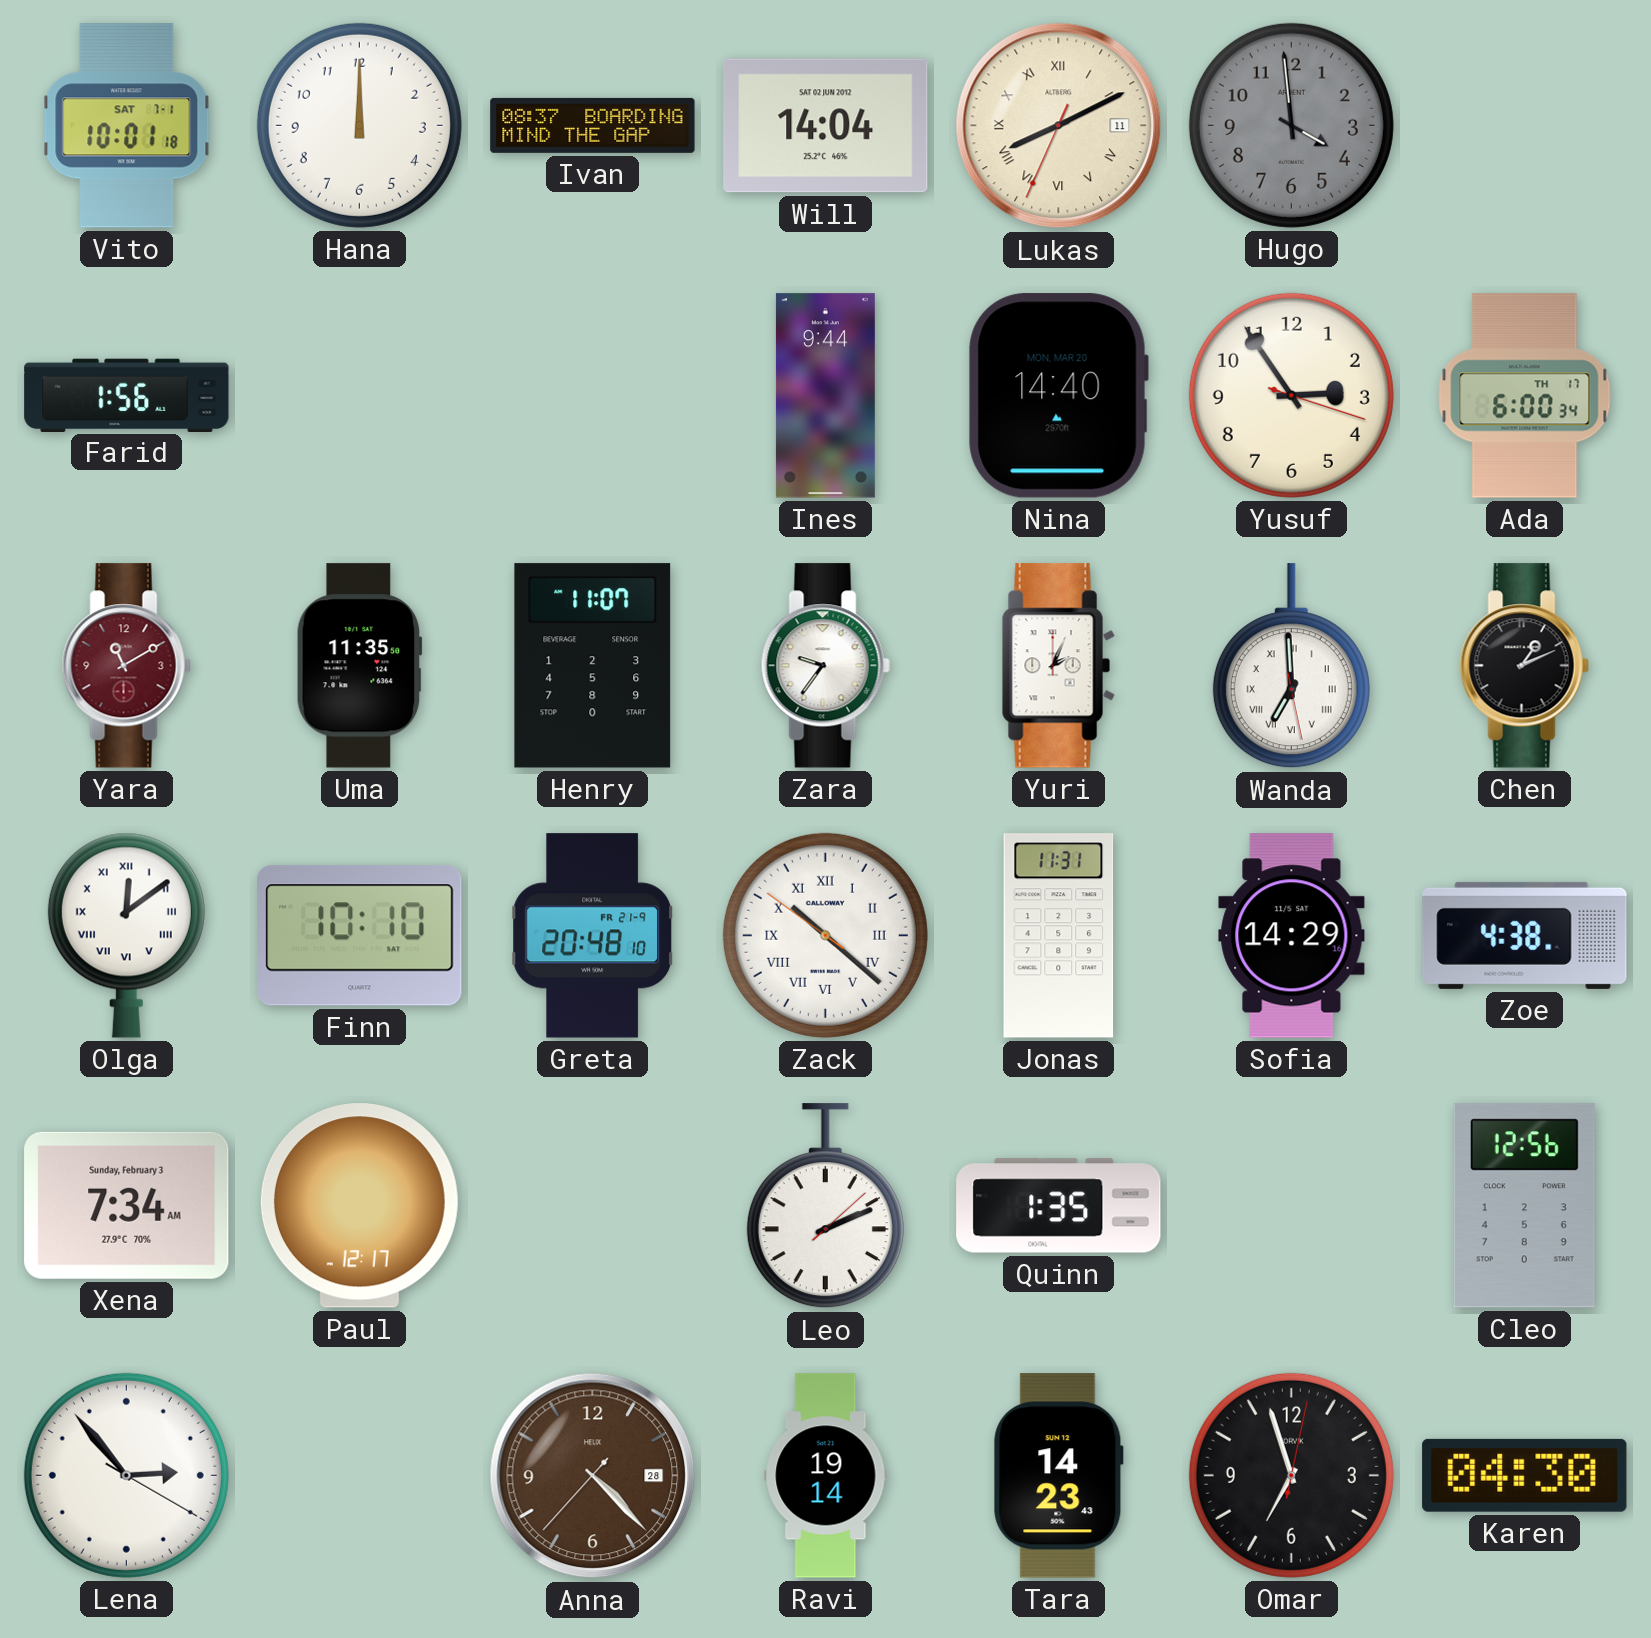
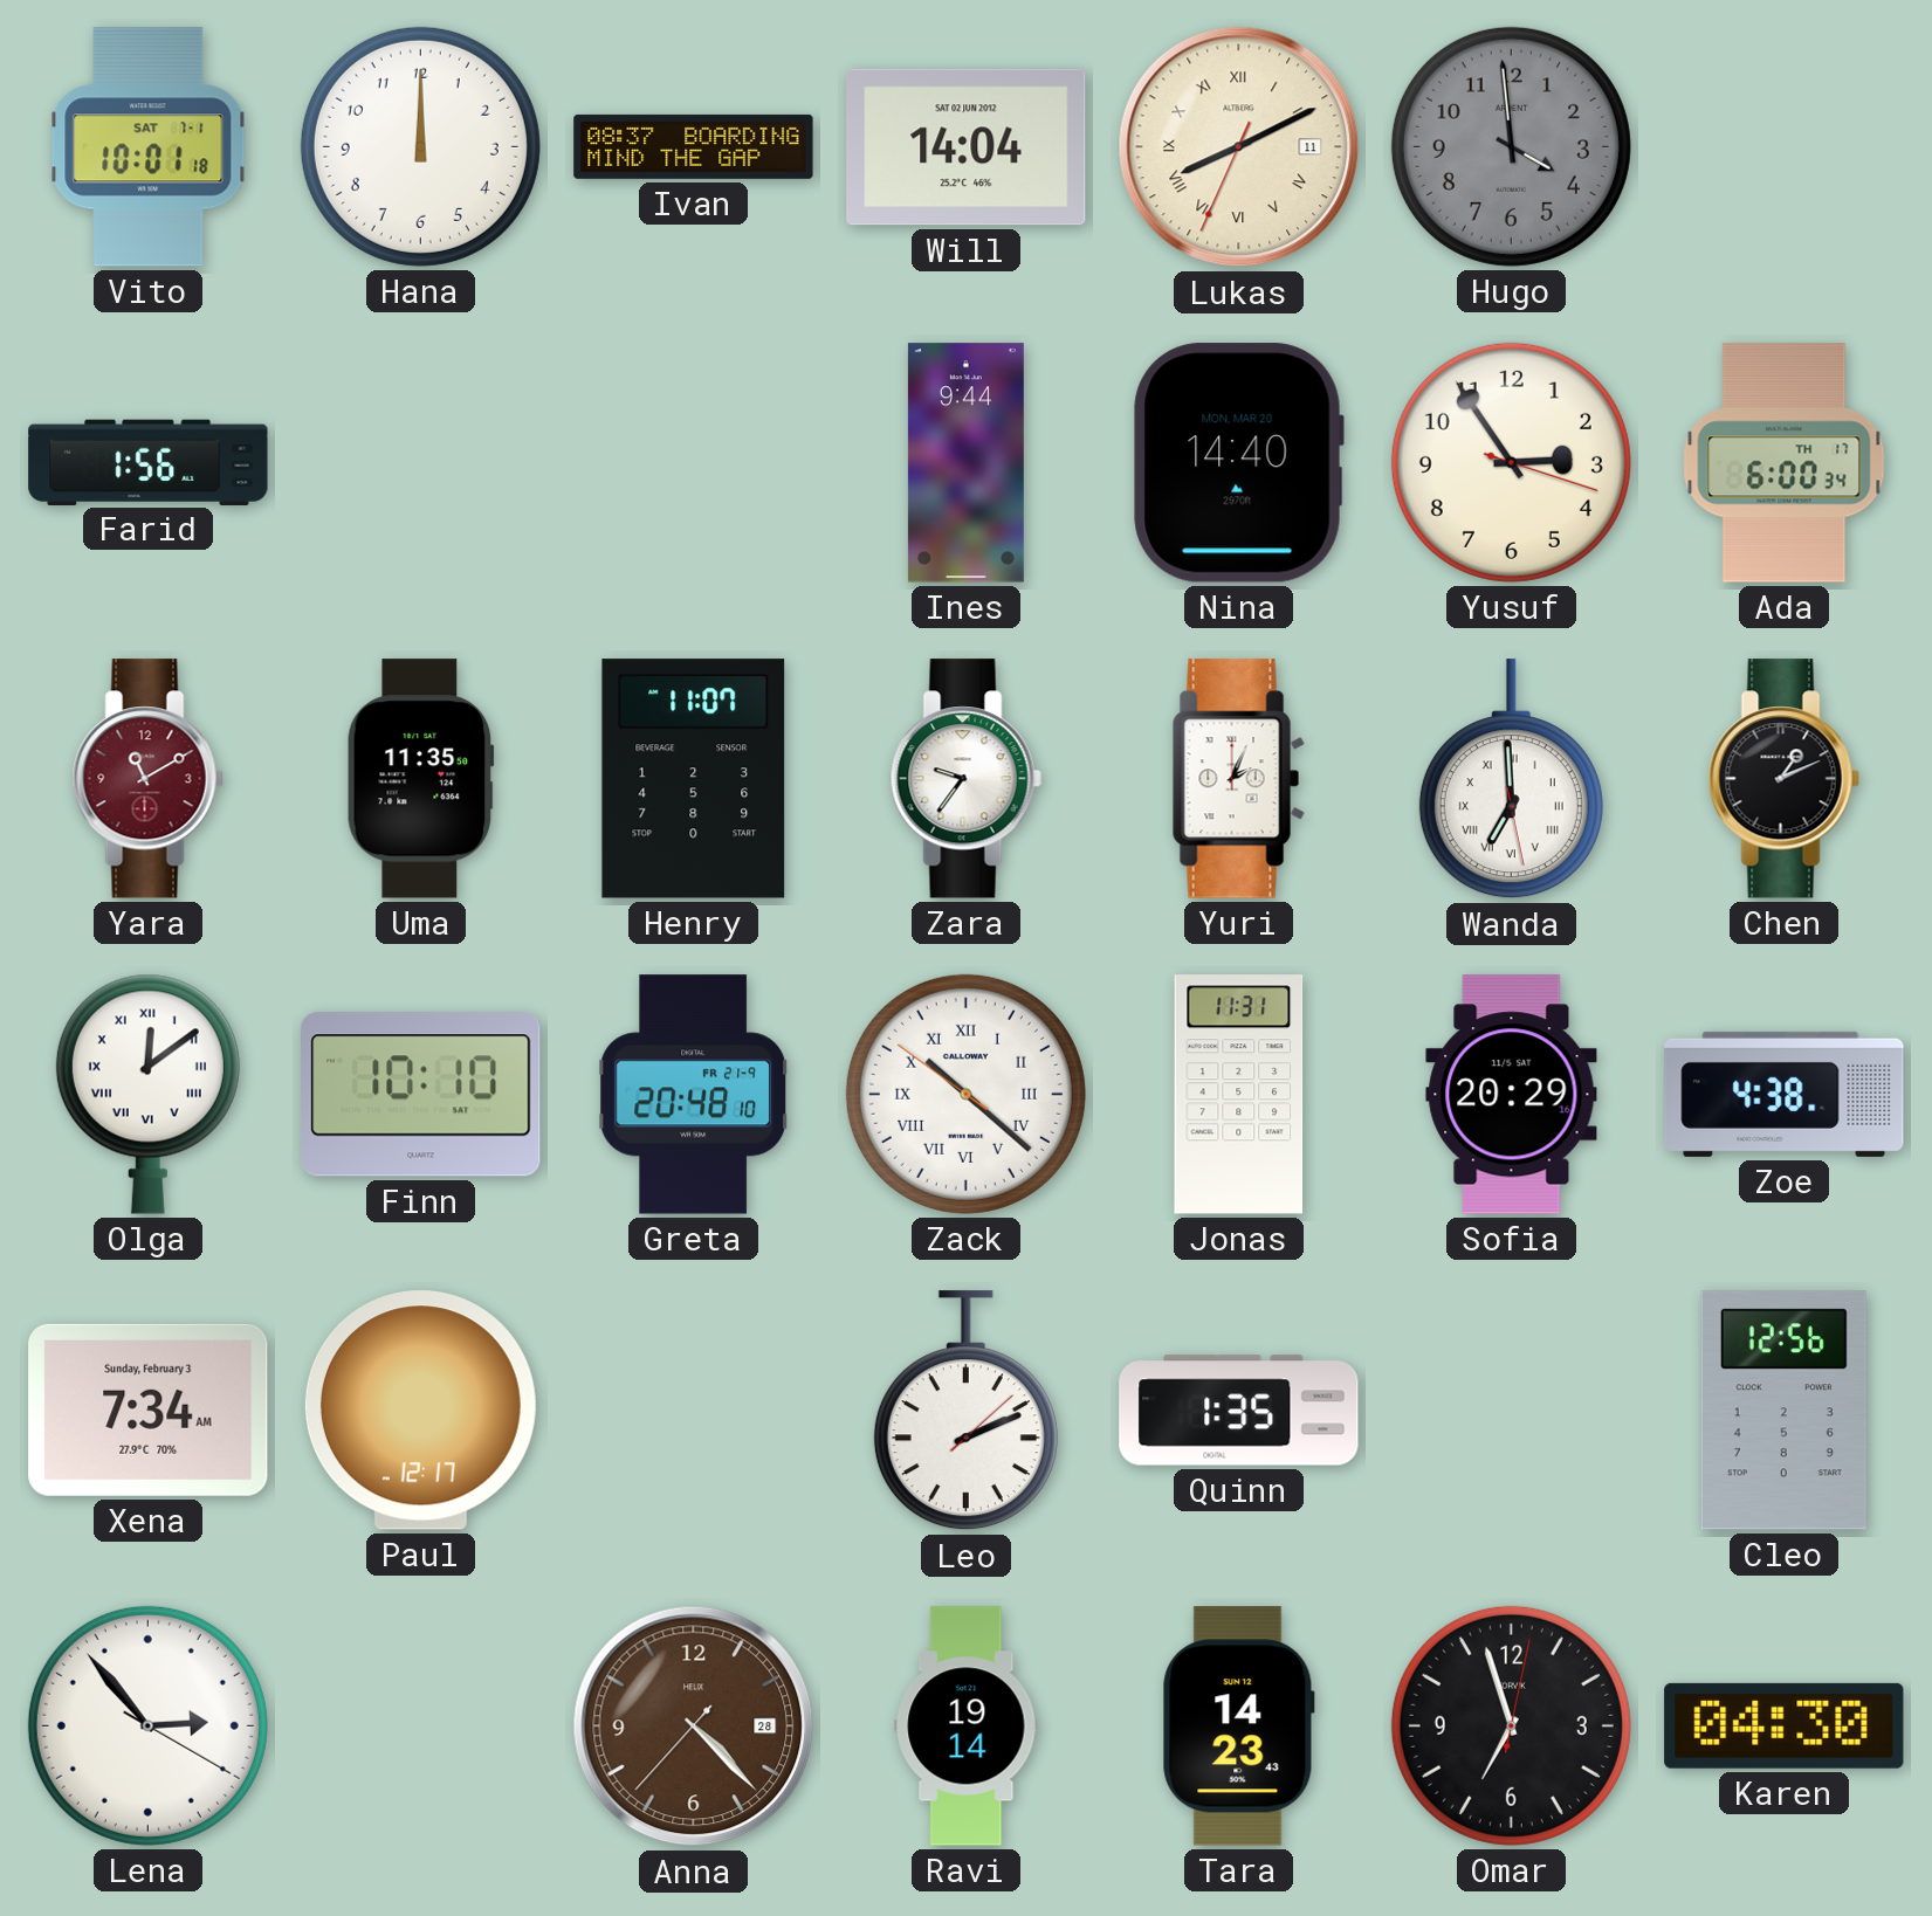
Sofia: 14:29 -> 20:29 (1512, 1095)
